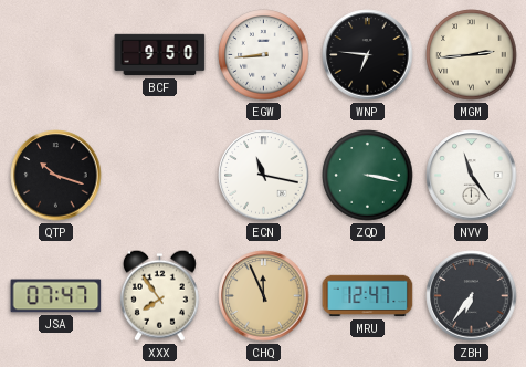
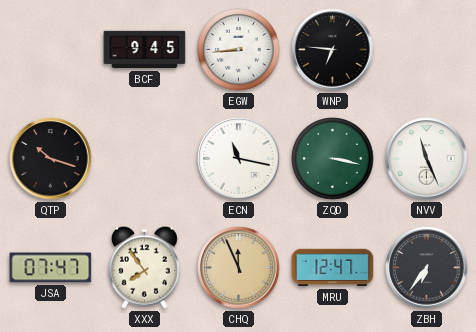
BCF: 9:50 -> 9:45 (145, 50)
MGM: 2:44 -> none (472, 55)
NVV: 11:24 -> 11:26 (427, 159)
